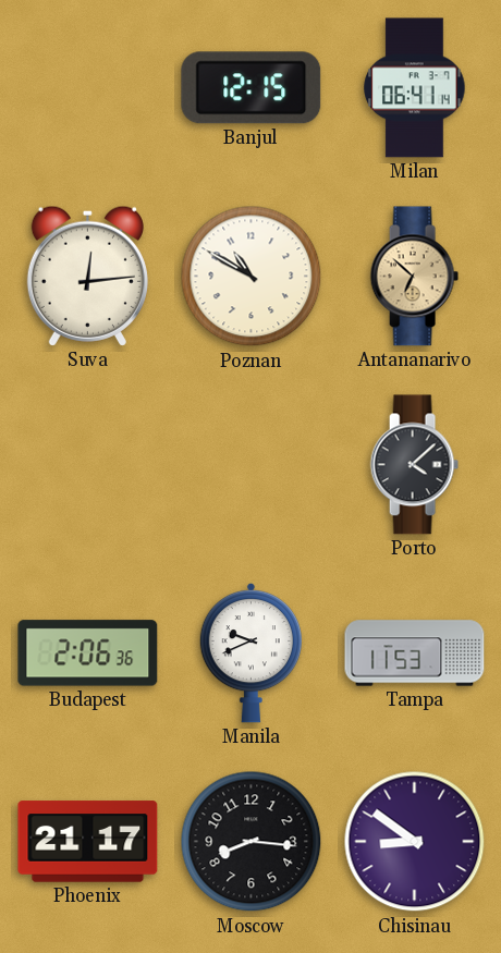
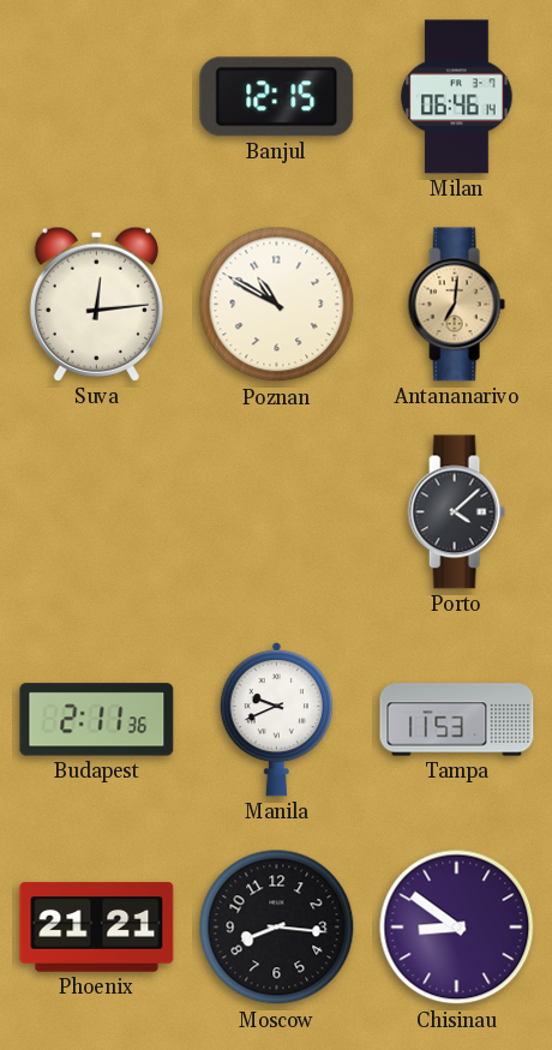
Milan: 06:41 -> 06:46 (457, 97)
Antananarivo: 6:52 -> 7:01 (456, 305)
Budapest: 2:06 -> 2:11 (97, 720)
Phoenix: 21:17 -> 21:21 (97, 928)
